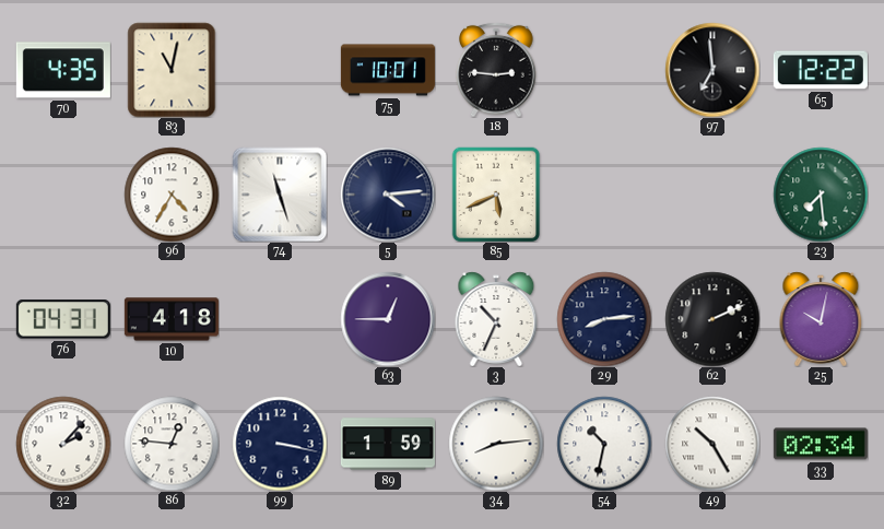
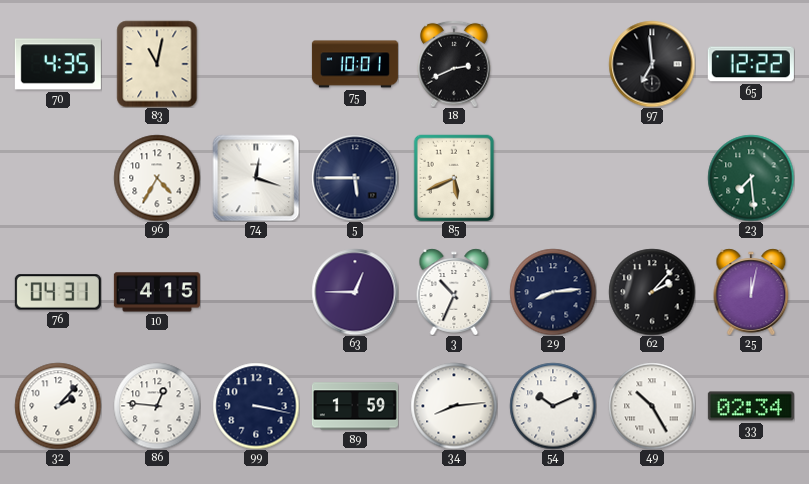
18: 2:46 -> 2:41 (454, 64)
74: 11:27 -> 12:18 (256, 178)
5: 4:14 -> 5:45 (355, 178)
10: 4:18 -> 4:15 (157, 292)
62: 2:11 -> 2:07 (652, 292)
25: 10:02 -> 12:02 (751, 292)
54: 10:32 -> 10:11 (553, 406)
